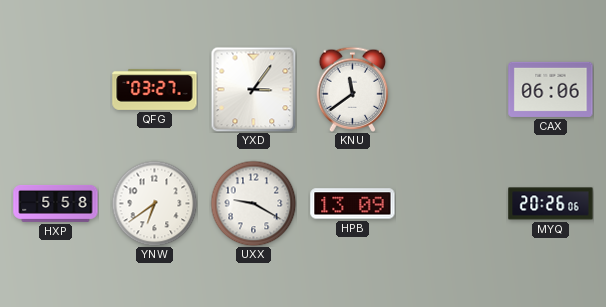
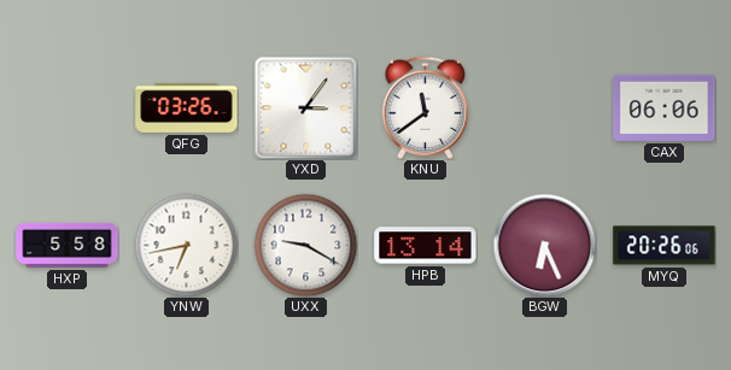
QFG: 03:27 -> 03:26 (187, 107)
YNW: 6:39 -> 6:43 (186, 245)
HPB: 13:09 -> 13:14 (426, 246)
BGW: none -> 6:26 (544, 245)
